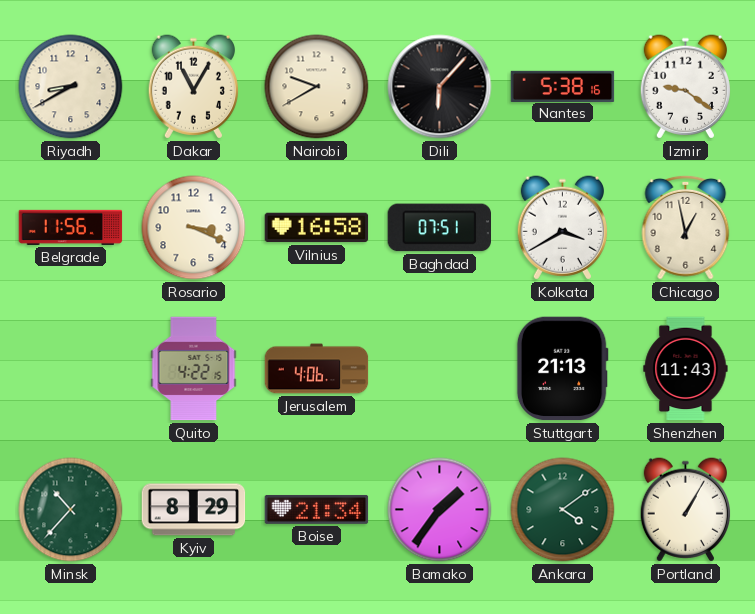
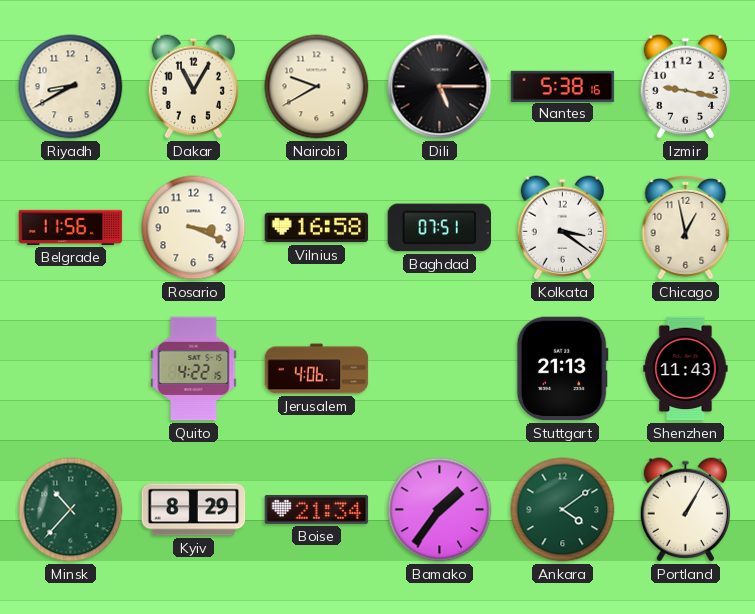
Dili: 6:07 -> 5:15 (440, 87)
Izmir: 9:21 -> 9:17 (685, 87)
Kolkata: 3:40 -> 3:21 (562, 228)
